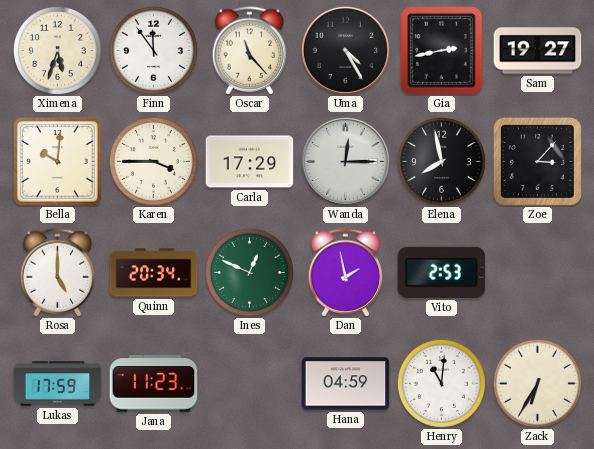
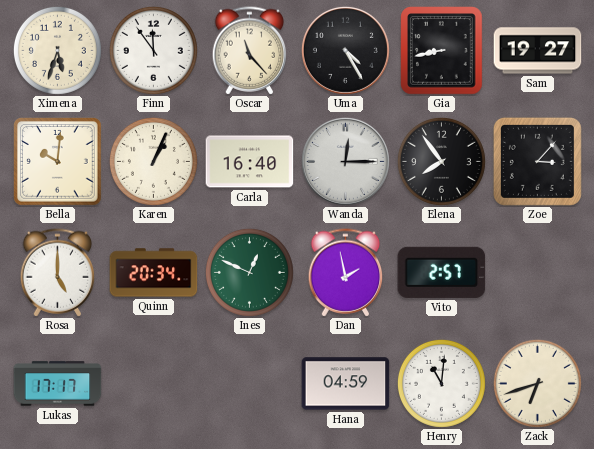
Gia: 2:43 -> 8:43 (442, 51)
Karen: 3:45 -> 1:04 (153, 161)
Carla: 17:29 -> 16:40 (250, 162)
Elena: 7:58 -> 7:54 (441, 161)
Vito: 2:53 -> 2:57 (442, 272)
Lukas: 17:59 -> 17:17 (58, 384)
Jana: 11:23 -> none (154, 384)
Zack: 6:35 -> 6:42 (537, 383)
